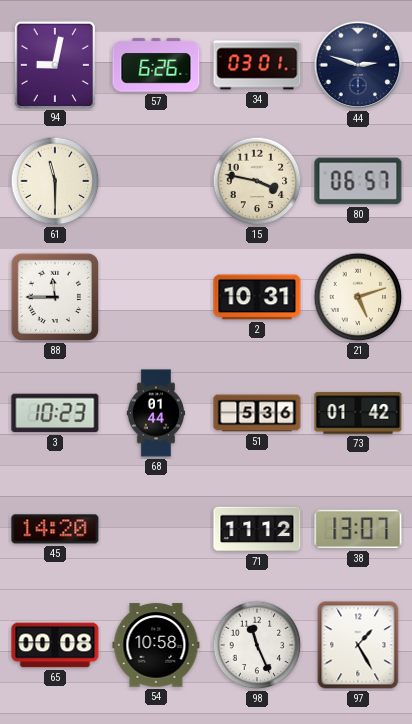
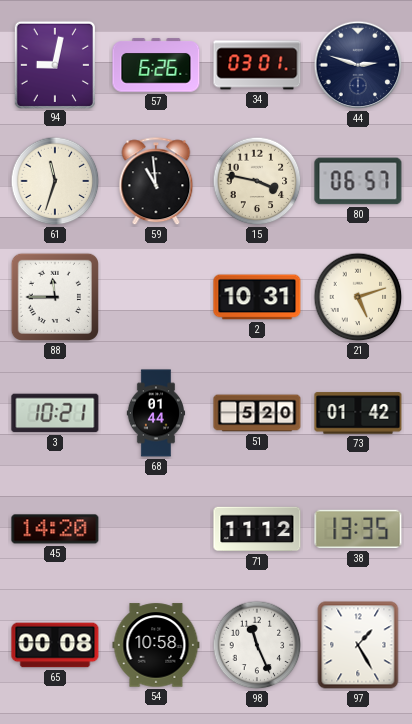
61: 11:30 -> 11:33 (55, 181)
59: none -> 10:59 (156, 182)
3: 10:23 -> 10:21 (55, 413)
51: 5:36 -> 5:20 (257, 413)
38: 13:07 -> 13:35 (358, 529)
